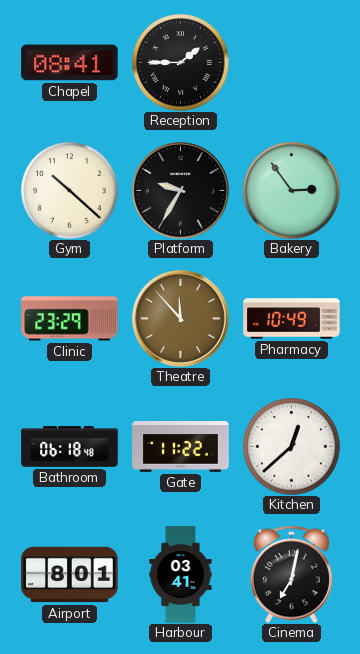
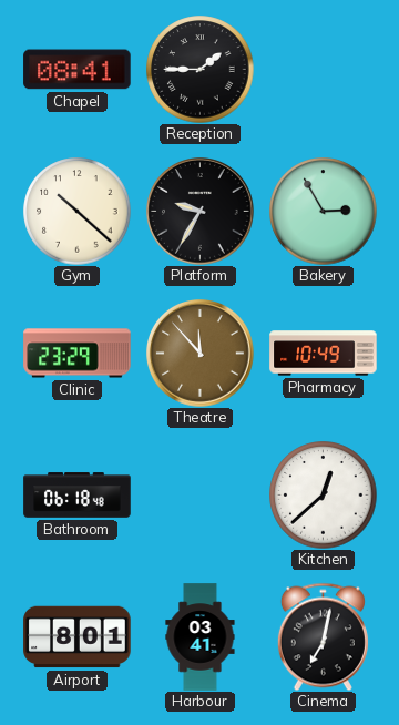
Bakery: 2:54 -> 2:55 (324, 212)
Gate: 11:22 -> none (181, 447)
